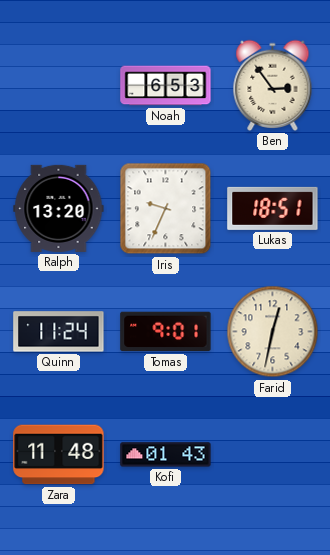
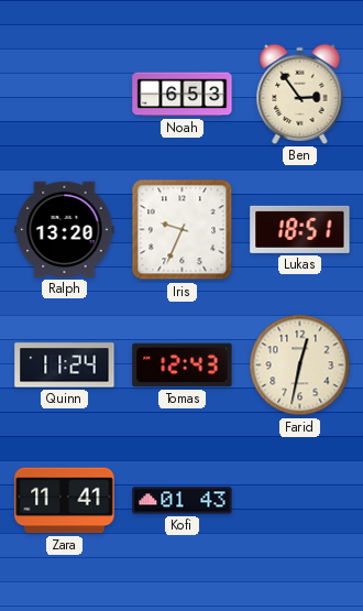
Tomas: 9:01 -> 12:43 (183, 365)
Zara: 11:48 -> 11:41 (65, 501)
